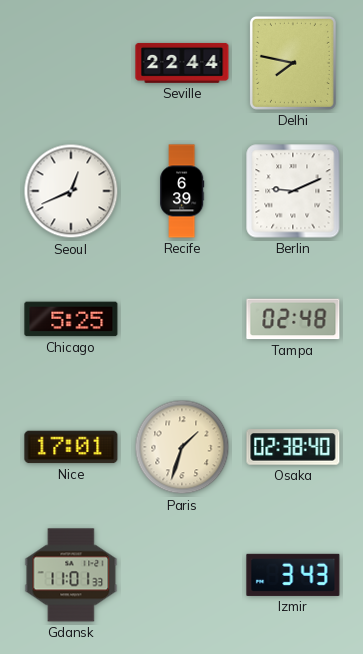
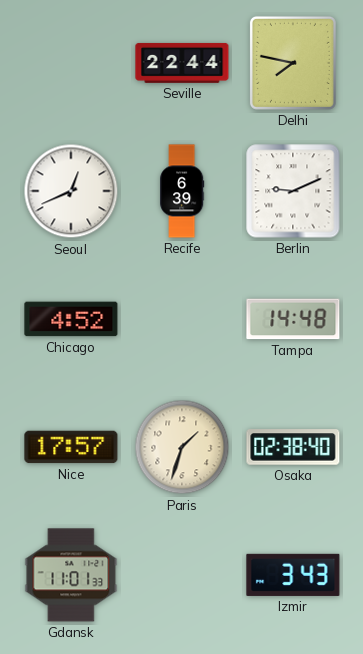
Chicago: 5:25 -> 4:52 (71, 319)
Tampa: 02:48 -> 14:48 (293, 319)
Nice: 17:01 -> 17:57 (71, 447)
